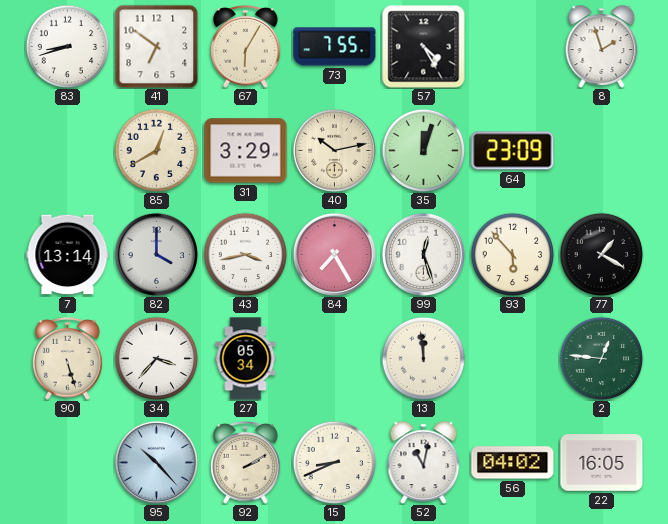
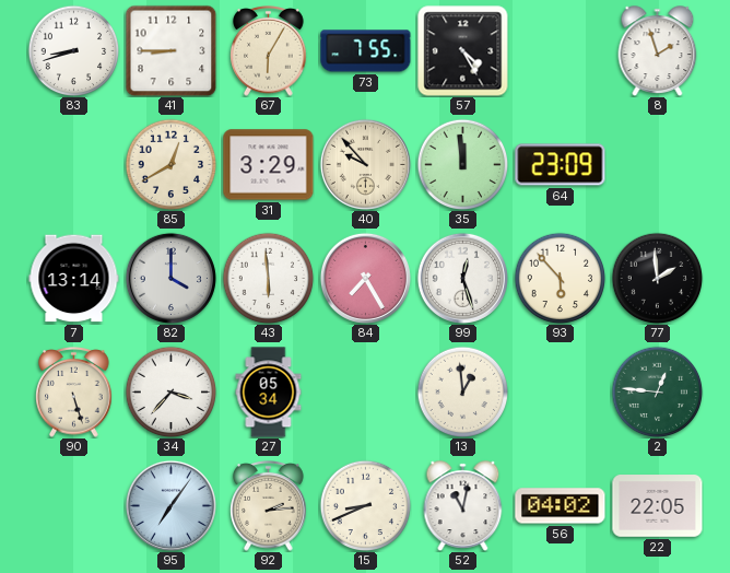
41: 6:51 -> 8:45 (170, 50)
40: 10:13 -> 9:53 (365, 164)
35: 12:03 -> 11:59 (462, 164)
43: 3:43 -> 5:59 (268, 278)
77: 1:20 -> 1:59 (657, 278)
13: 11:59 -> 12:59 (462, 391)
95: 10:23 -> 7:06 (170, 505)
92: 2:10 -> 2:14 (269, 506)
22: 16:05 -> 22:05 (658, 506)
